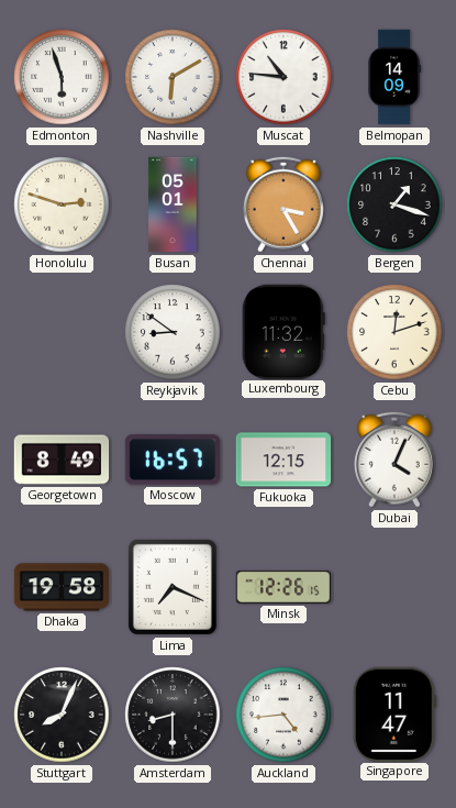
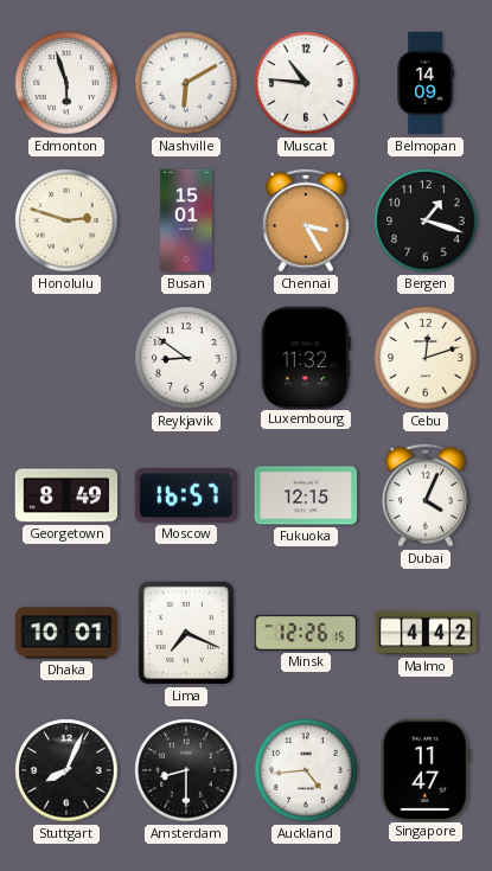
Busan: 05:01 -> 15:01 (186, 220)
Dhaka: 19:58 -> 10:01 (66, 633)
Malmo: none -> 4:42 (426, 633)
